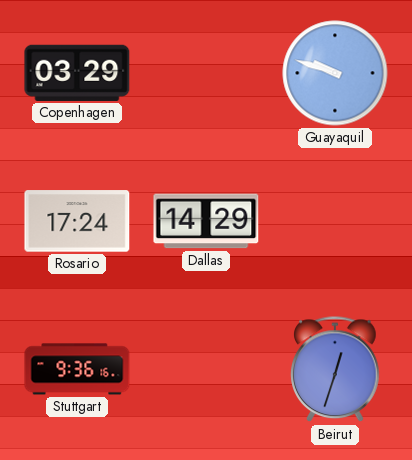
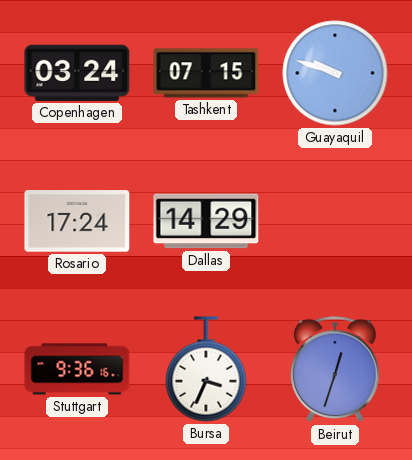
Copenhagen: 03:29 -> 03:24 (77, 73)
Tashkent: none -> 07:15 (206, 73)
Bursa: none -> 3:34 (206, 369)
